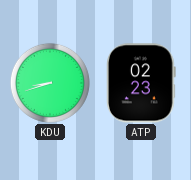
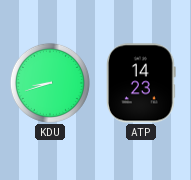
ATP: 02:23 -> 14:23 (141, 83)
